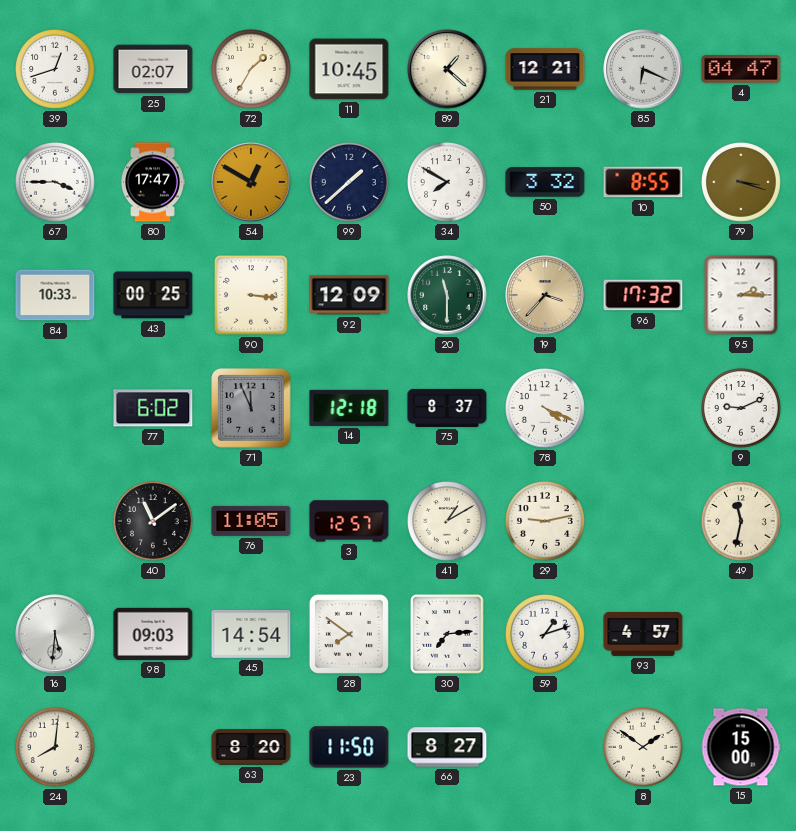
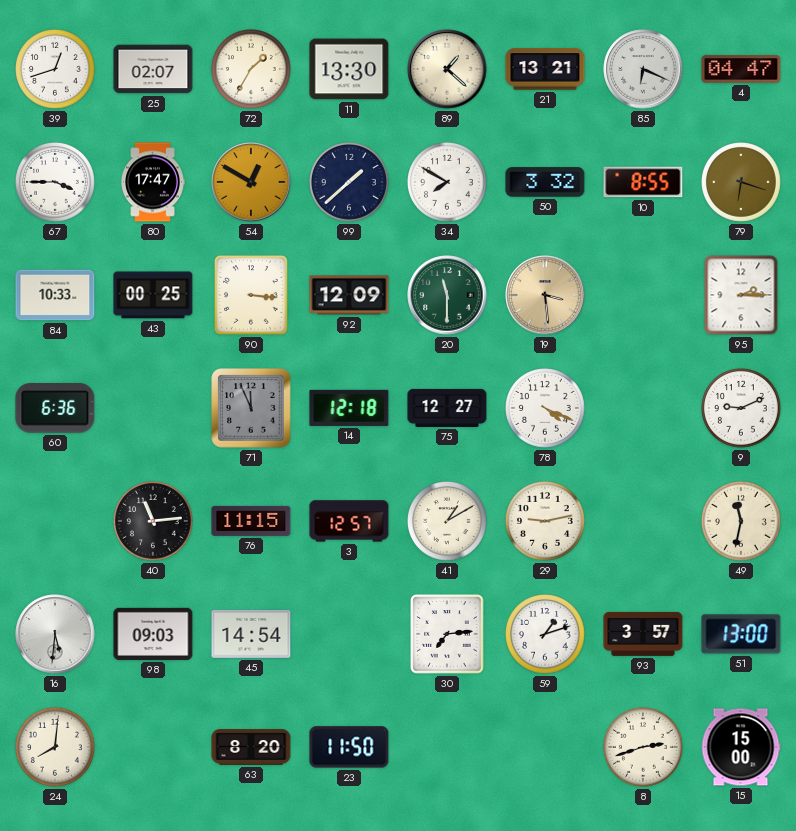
11: 10:45 -> 13:30 (349, 69)
21: 12:21 -> 13:21 (545, 69)
79: 3:18 -> 6:18 (742, 183)
19: 3:37 -> 3:29 (545, 295)
96: 17:32 -> none (643, 295)
60: none -> 6:36 (55, 408)
77: 6:02 -> none (153, 408)
75: 8:37 -> 12:27 (447, 408)
40: 11:09 -> 11:14 (154, 522)
76: 11:05 -> 11:15 (251, 521)
28: 7:51 -> none (349, 634)
93: 4:57 -> 3:57 (643, 634)
51: none -> 13:00 (741, 634)
66: 8:27 -> none (447, 747)
8: 1:51 -> 2:42 (644, 748)
